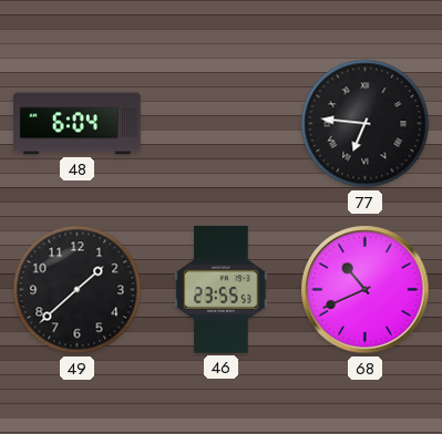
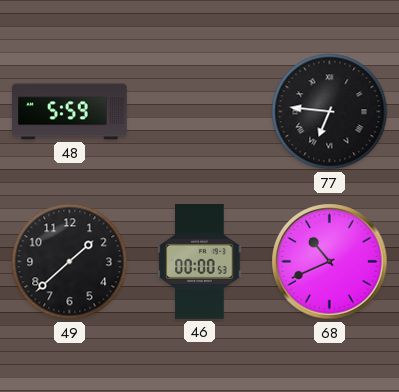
48: 6:04 -> 5:59 (70, 112)
46: 23:55 -> 00:00 (200, 261)
